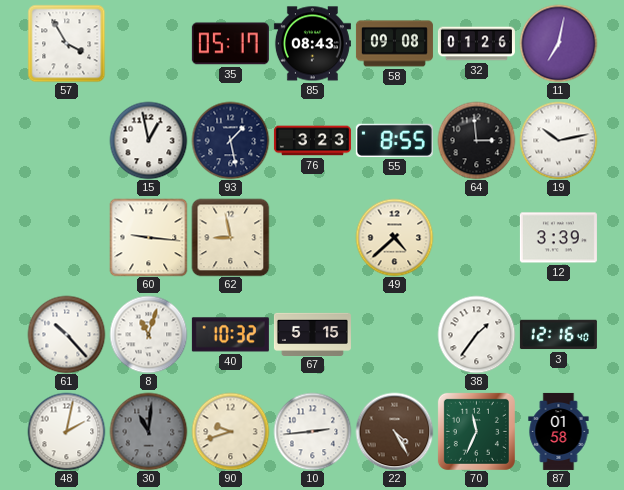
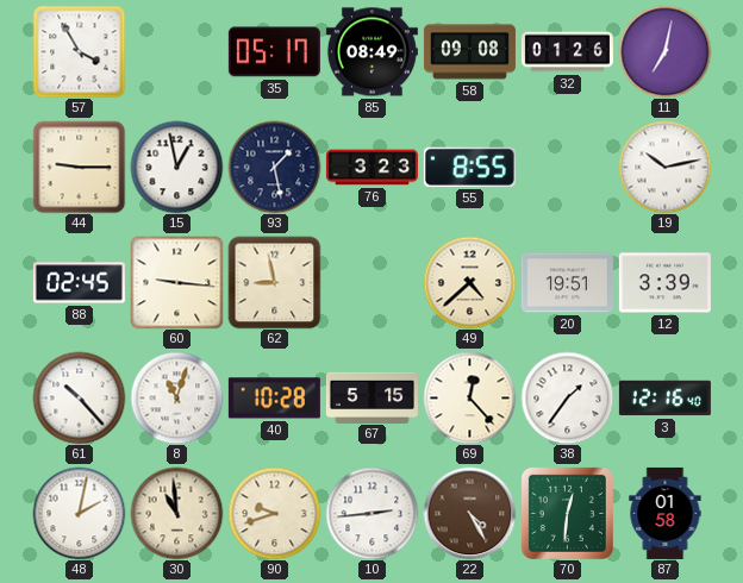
85: 08:43 -> 08:49 (371, 52)
44: none -> 9:15 (79, 167)
64: 2:59 -> none (476, 140)
88: none -> 02:45 (79, 283)
20: none -> 19:51 (567, 283)
40: 10:32 -> 10:28 (274, 399)
69: none -> 12:23 (469, 397)
30: 11:01 -> 10:59 (176, 513)
30 dial: grey -> cream (176, 513)
70: 11:34 -> 12:31 (567, 513)
